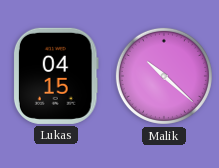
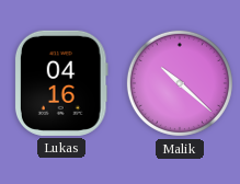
Lukas: 04:15 -> 04:16 (61, 83)
